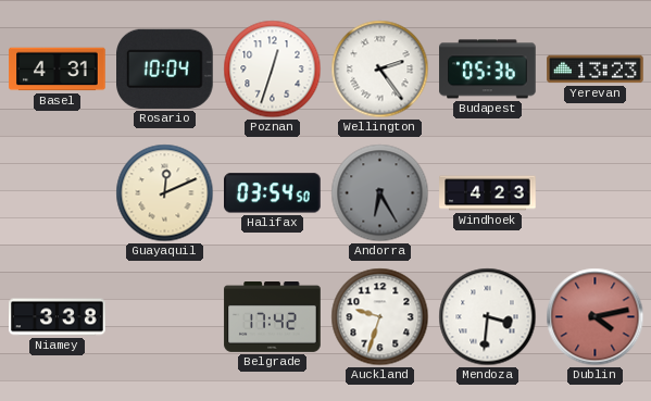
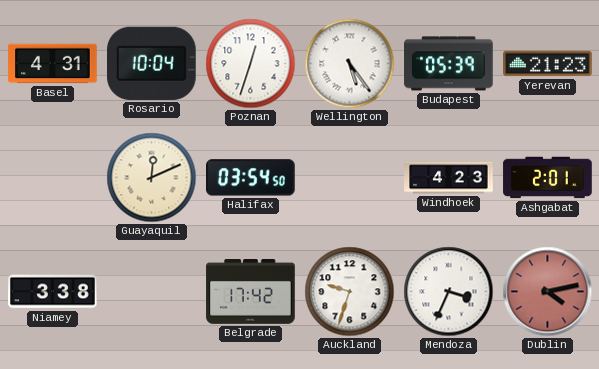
Wellington: 2:24 -> 5:24 (350, 64)
Budapest: 05:36 -> 05:39 (449, 64)
Yerevan: 13:23 -> 21:23 (548, 64)
Andorra: 6:25 -> none (380, 193)
Ashgabat: none -> 2:01 (548, 178)
Mendoza: 3:31 -> 3:34 (449, 292)
